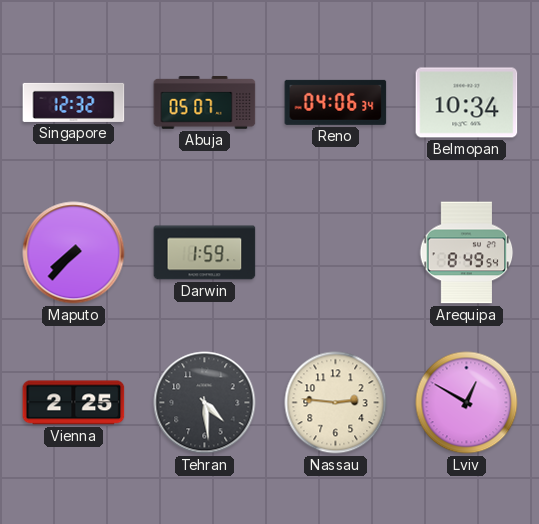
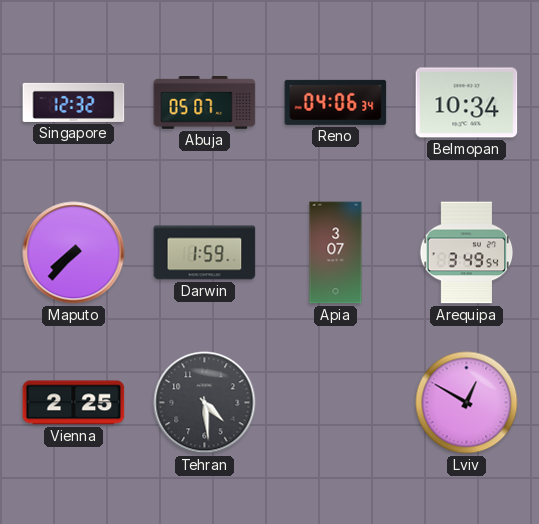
Apia: none -> 3:07 (336, 253)
Arequipa: 8:49 -> 3:49 (467, 253)
Nassau: 2:46 -> none (336, 403)
